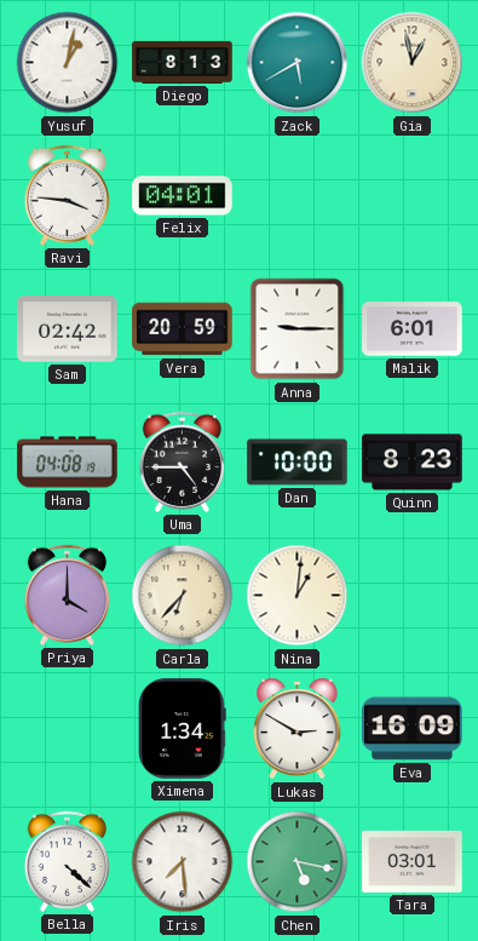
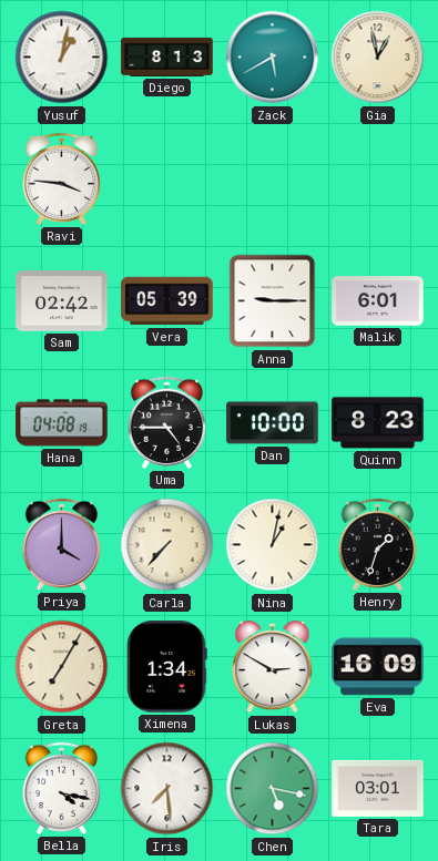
Felix: 04:01 -> none (183, 196)
Vera: 20:59 -> 05:39 (167, 301)
Carla: 6:37 -> 7:37 (167, 545)
Nina: 1:01 -> 1:02 (273, 545)
Henry: none -> 1:33 (377, 544)
Greta: none -> 7:05 (62, 667)
Bella: 4:22 -> 4:17 (61, 788)
